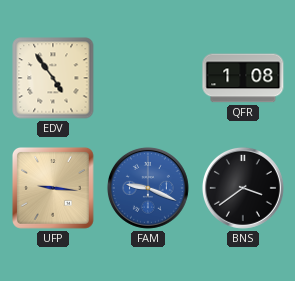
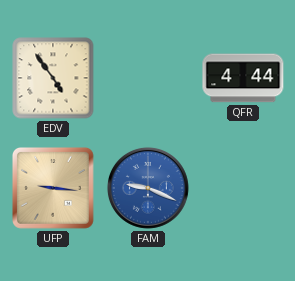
QFR: 1:08 -> 4:44 (243, 78)
BNS: 3:39 -> none (243, 188)
